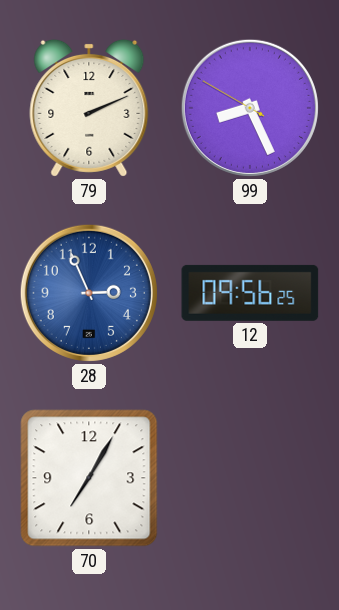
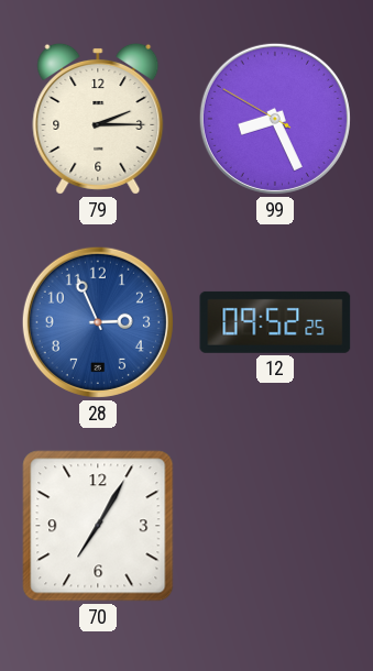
79: 2:11 -> 2:15 (98, 119)
12: 09:56 -> 09:52 (275, 322)
